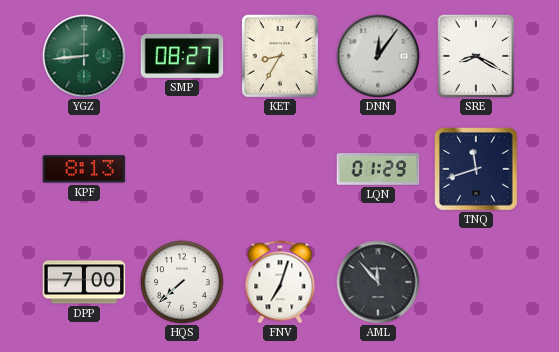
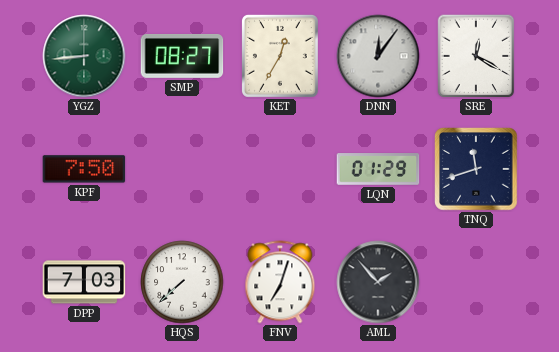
KET: 8:35 -> 12:35 (280, 56)
SRE: 8:20 -> 12:20 (476, 56)
KPF: 8:13 -> 7:50 (84, 169)
DPP: 7:00 -> 7:03 (84, 282)
AML: 11:53 -> 1:53 (378, 282)
